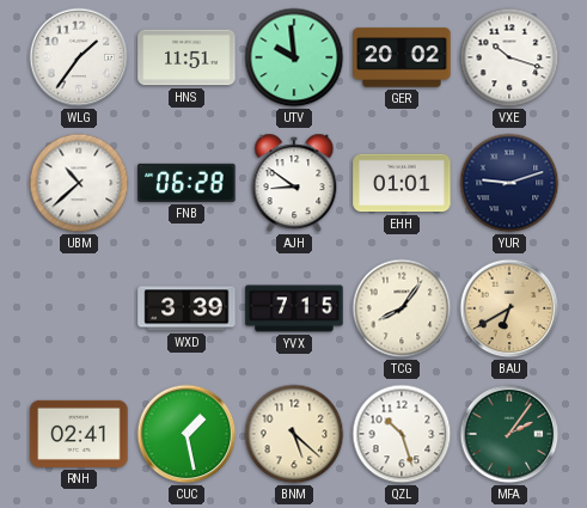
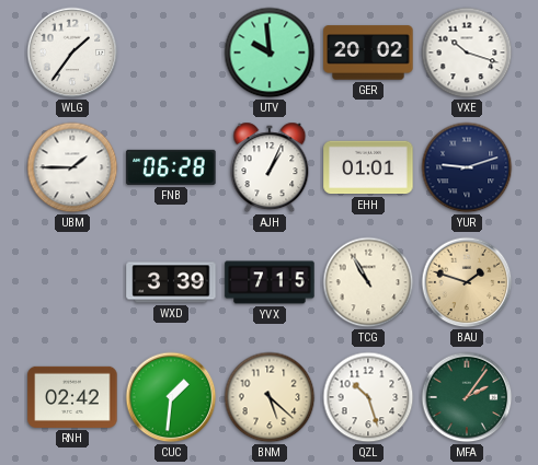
HNS: 11:51 -> none (187, 57)
UBM: 10:38 -> 1:45 (72, 167)
AJH: 8:51 -> 1:04 (270, 167)
TCG: 8:06 -> 10:55 (368, 282)
BAU: 6:40 -> 1:48 (467, 282)
RNH: 02:41 -> 02:42 (72, 397)
CUC: 1:28 -> 1:31 (171, 397)
